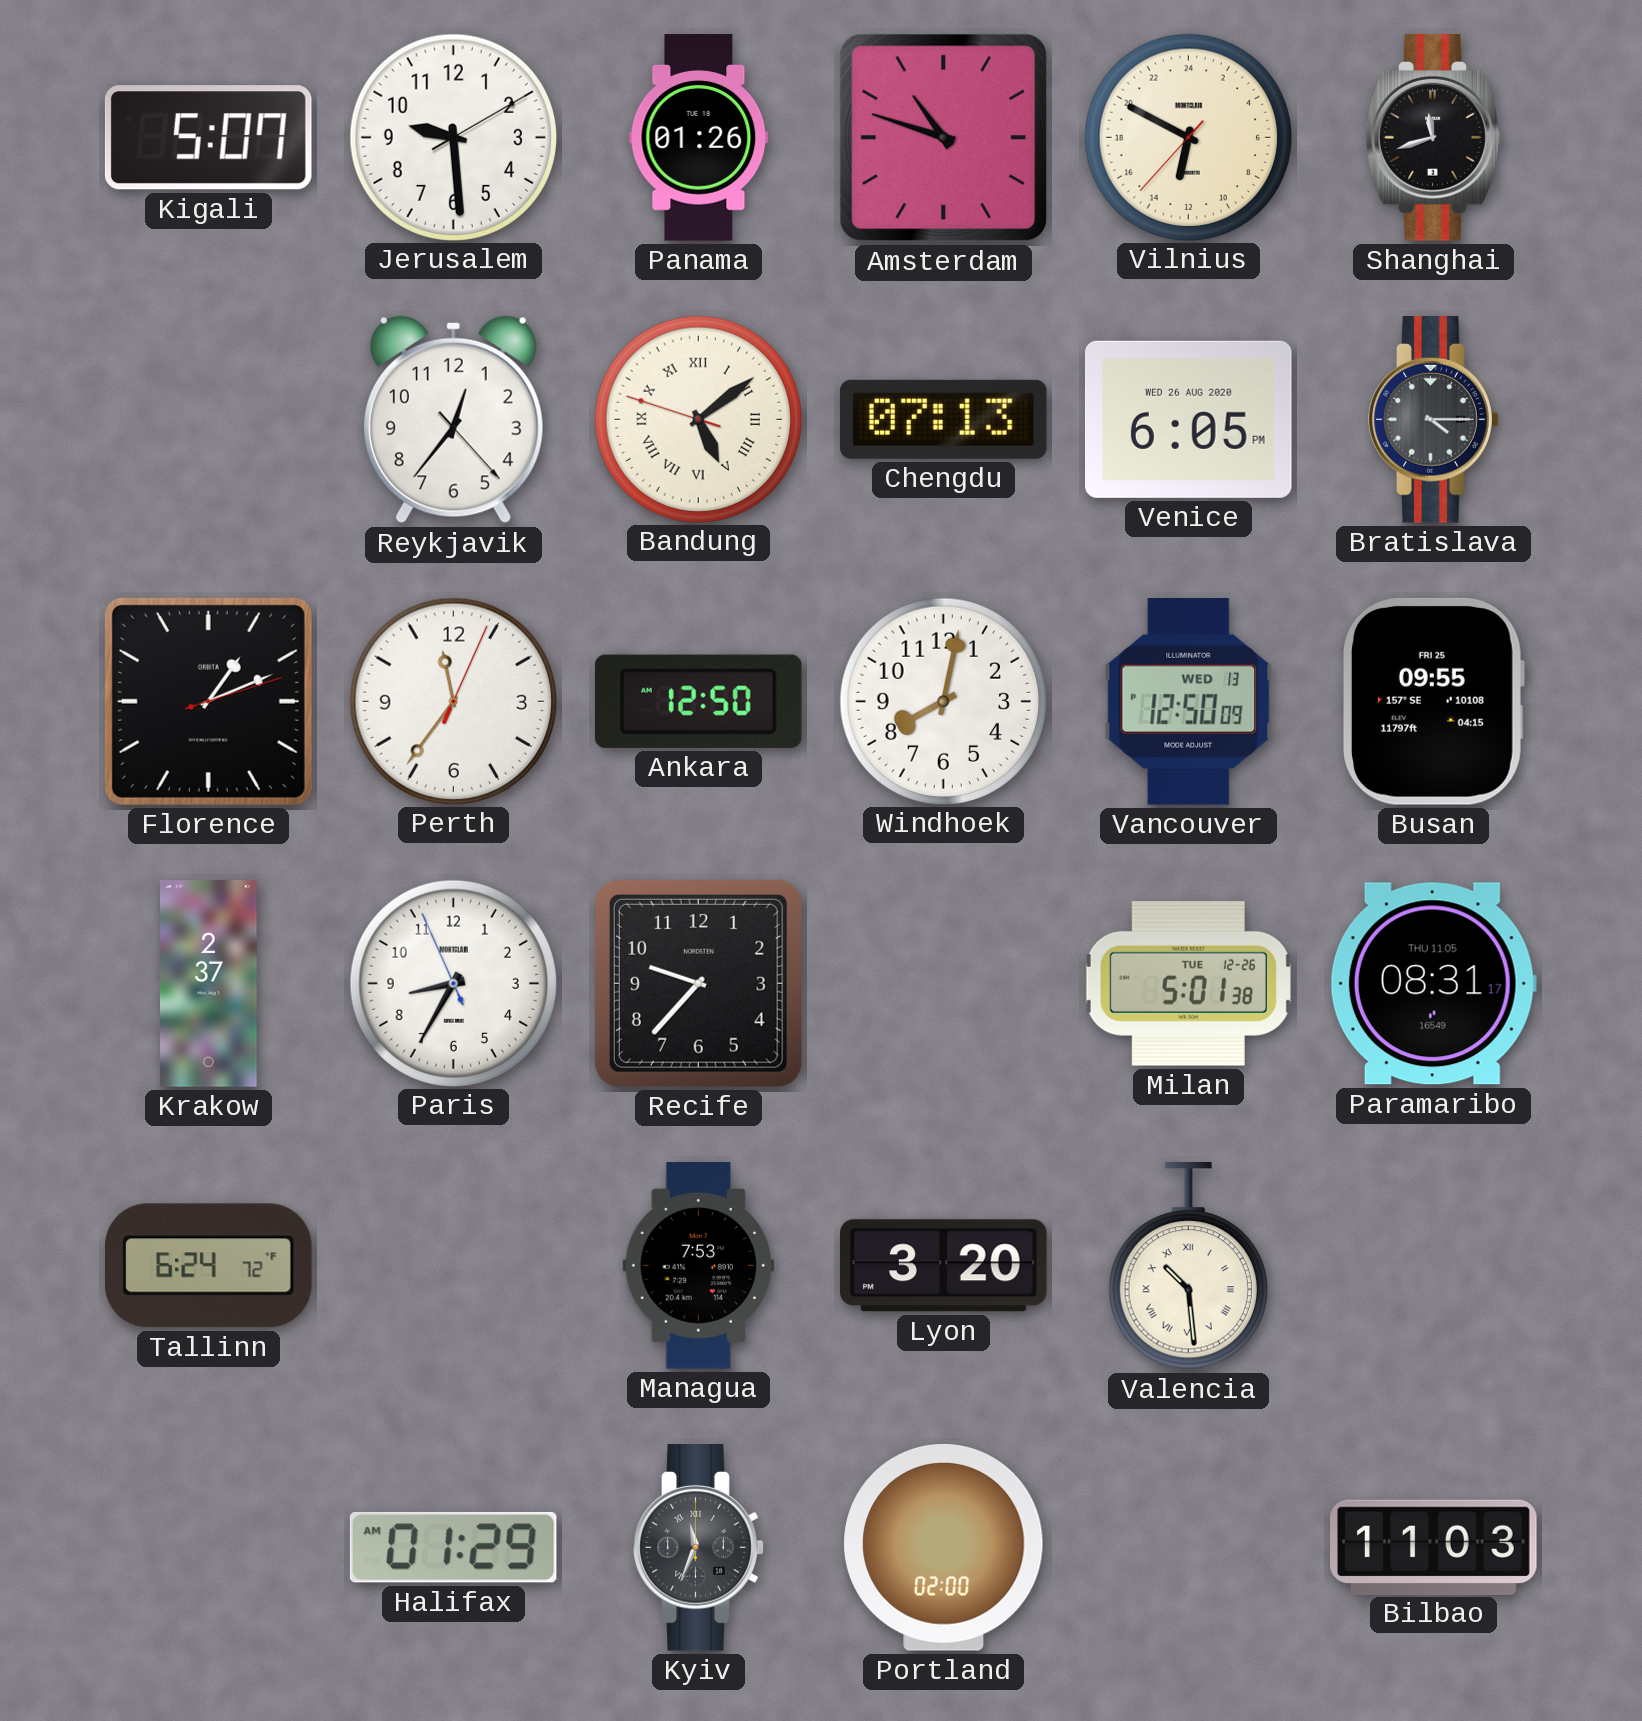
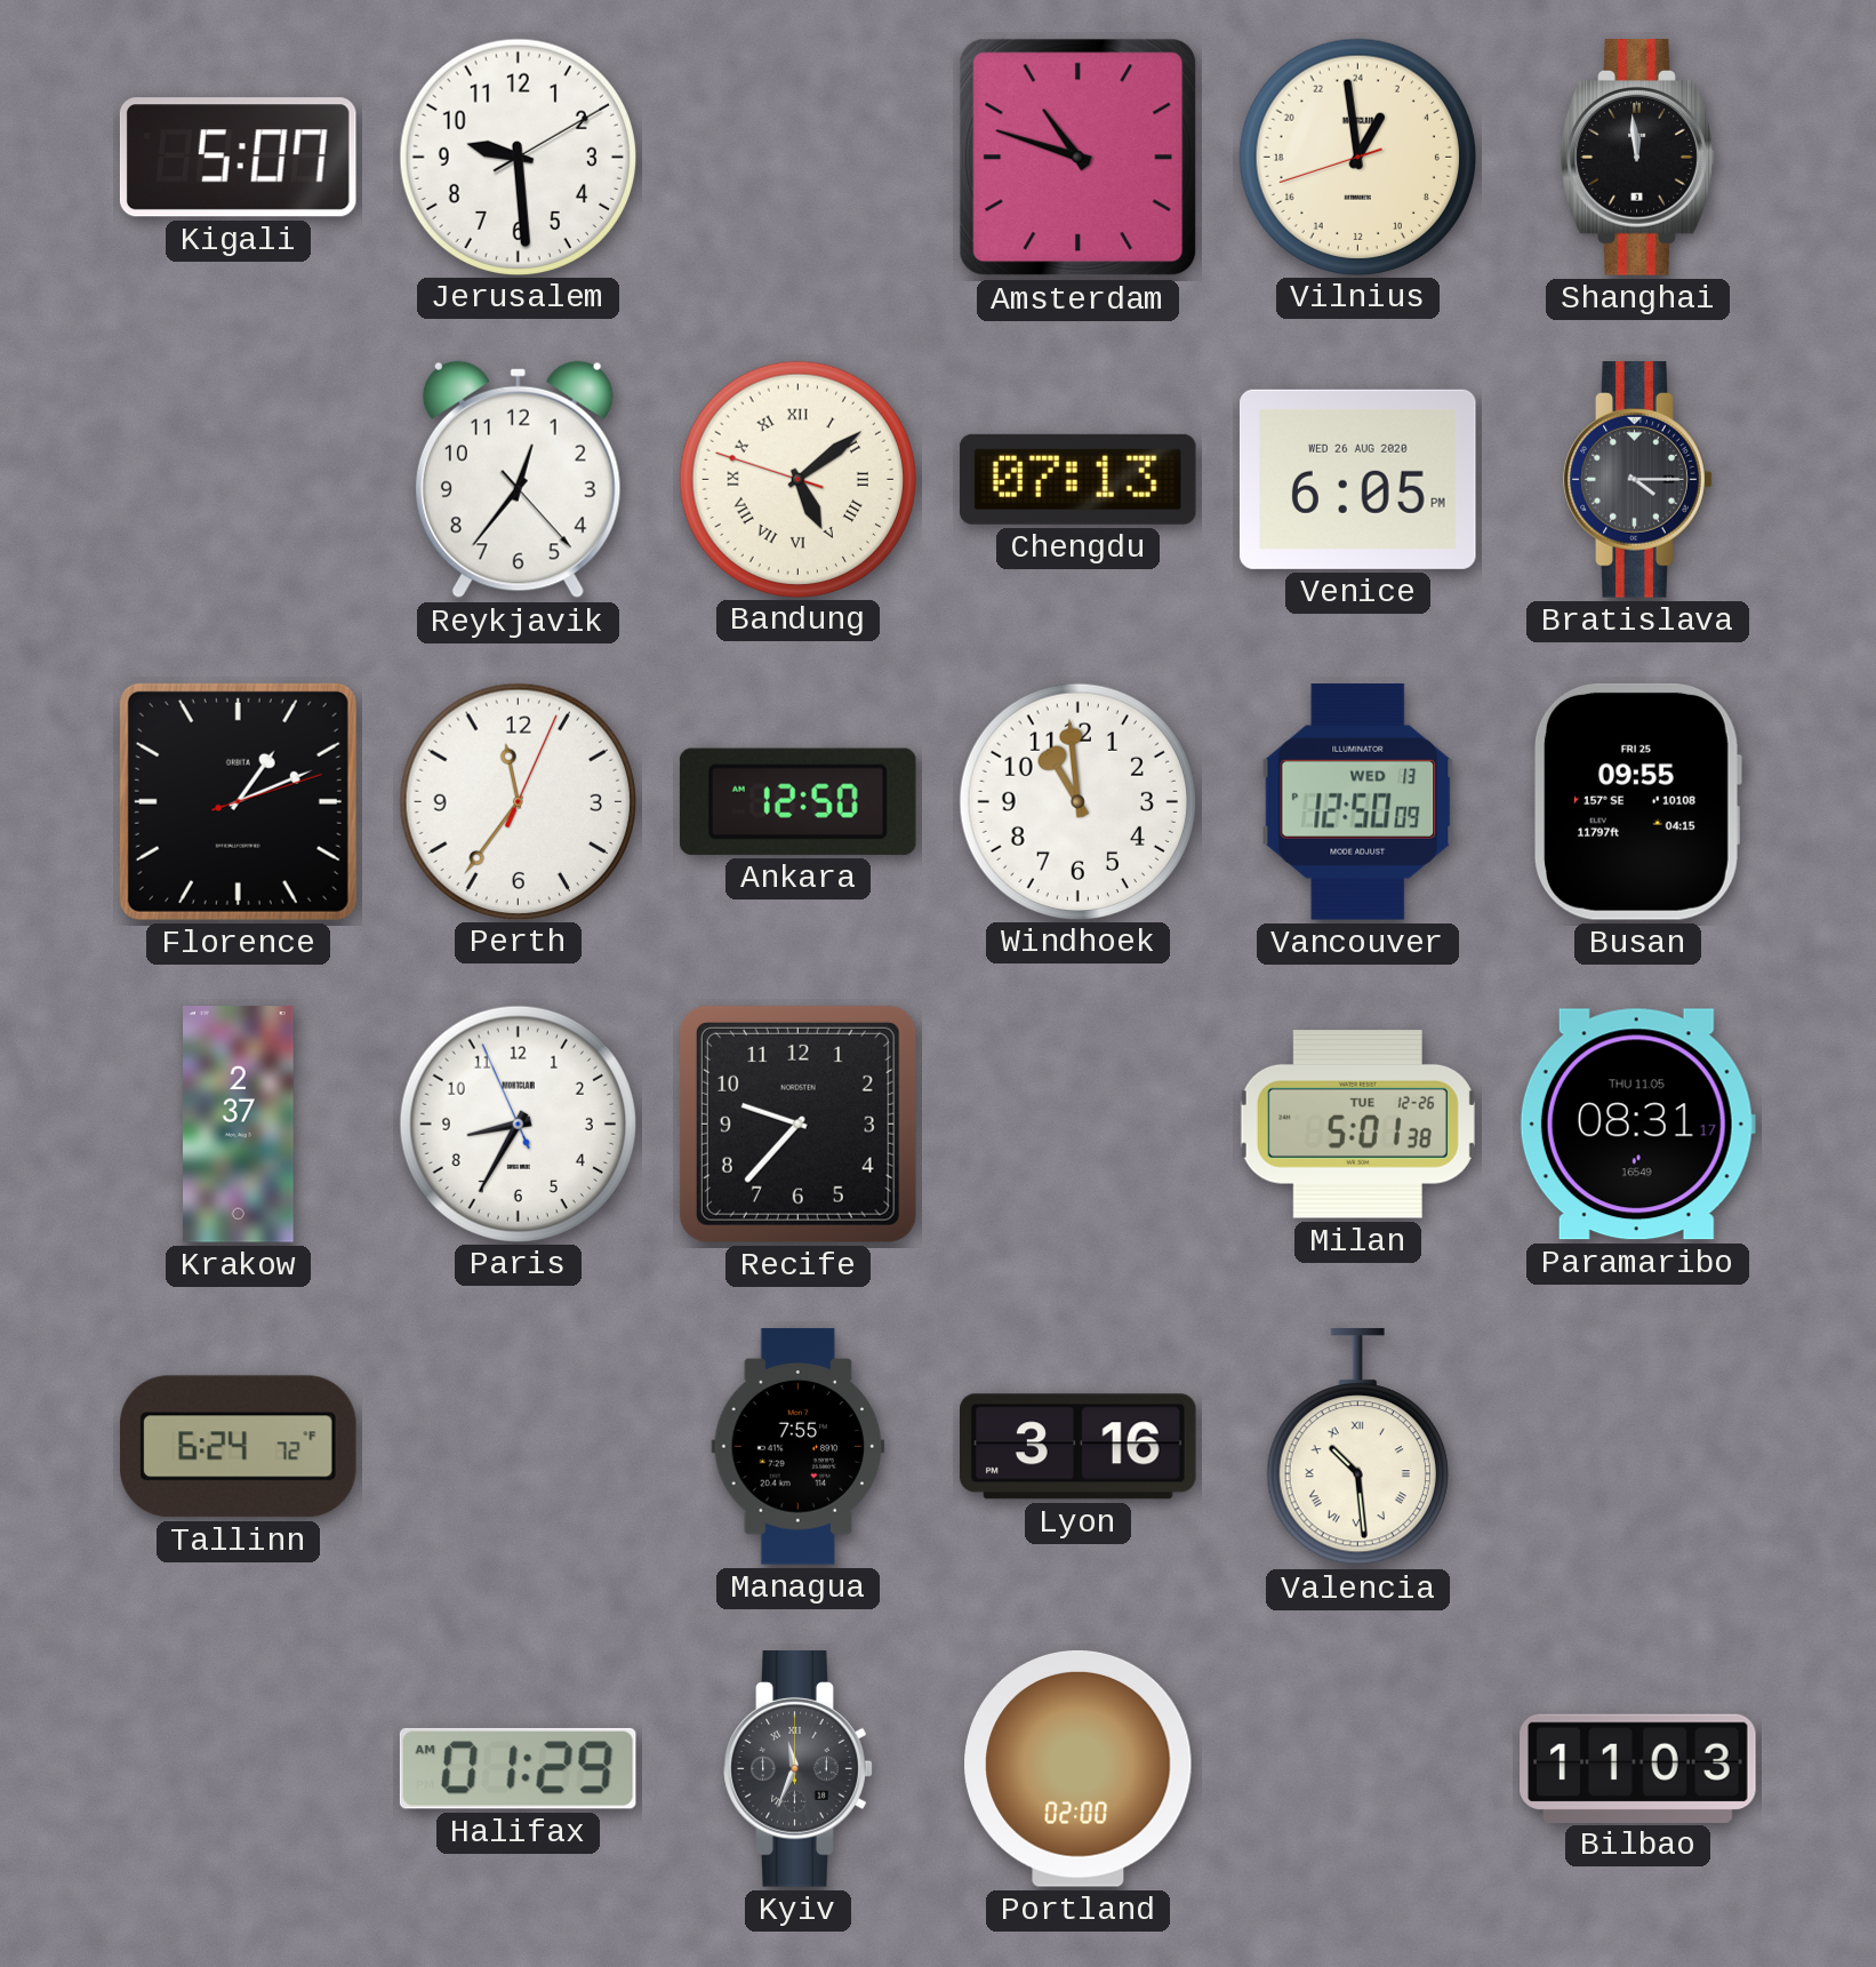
Panama: 01:26 -> none (699, 138)
Vilnius: 12:49 -> 1:58 (1357, 157)
Shanghai: 11:42 -> 11:59 (1638, 158)
Windhoek: 8:02 -> 10:59 (1077, 801)
Managua: 7:53 -> 7:55 (799, 1447)
Lyon: 3:20 -> 3:16 (1079, 1447)
